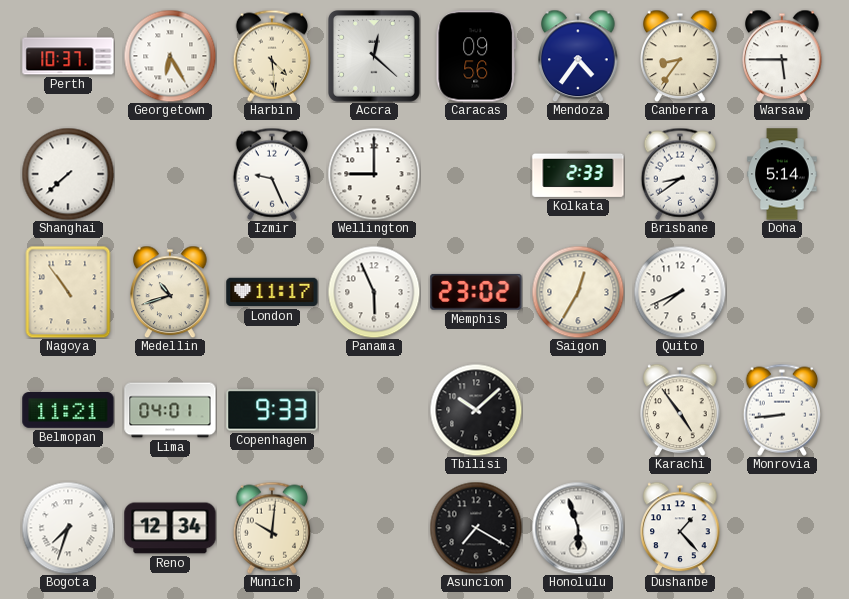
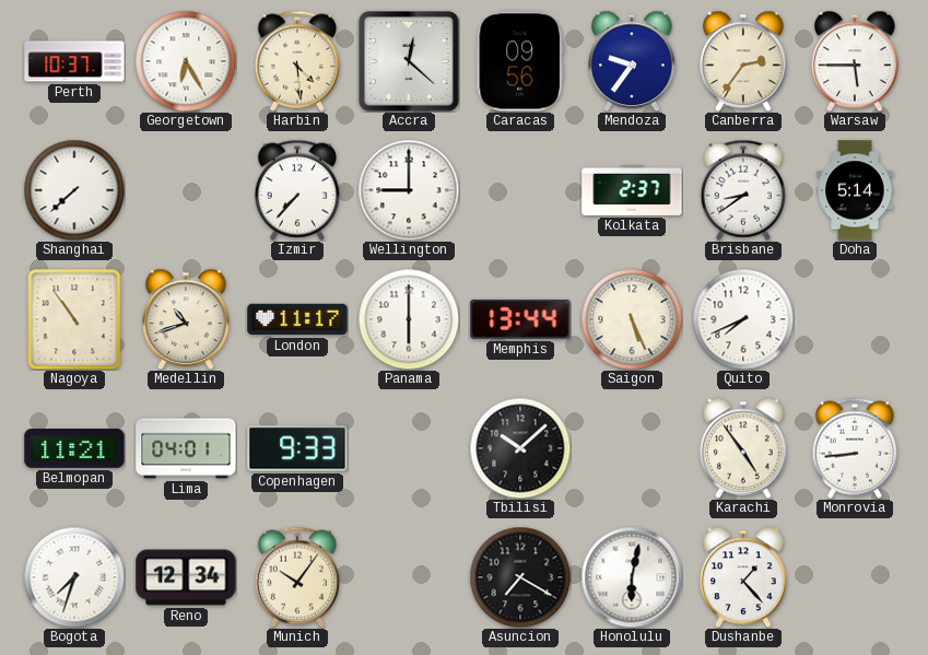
Mendoza: 4:36 -> 9:36 (632, 61)
Canberra: 8:36 -> 2:36 (743, 61)
Izmir: 9:26 -> 7:37 (296, 190)
Kolkata: 2:33 -> 2:37 (632, 190)
Panama: 5:56 -> 6:00 (409, 319)
Memphis: 23:02 -> 13:44 (520, 319)
Saigon: 12:35 -> 5:26 (632, 319)
Munich: 10:01 -> 10:06 (296, 577)
Honolulu: 5:57 -> 6:02 (632, 577)
